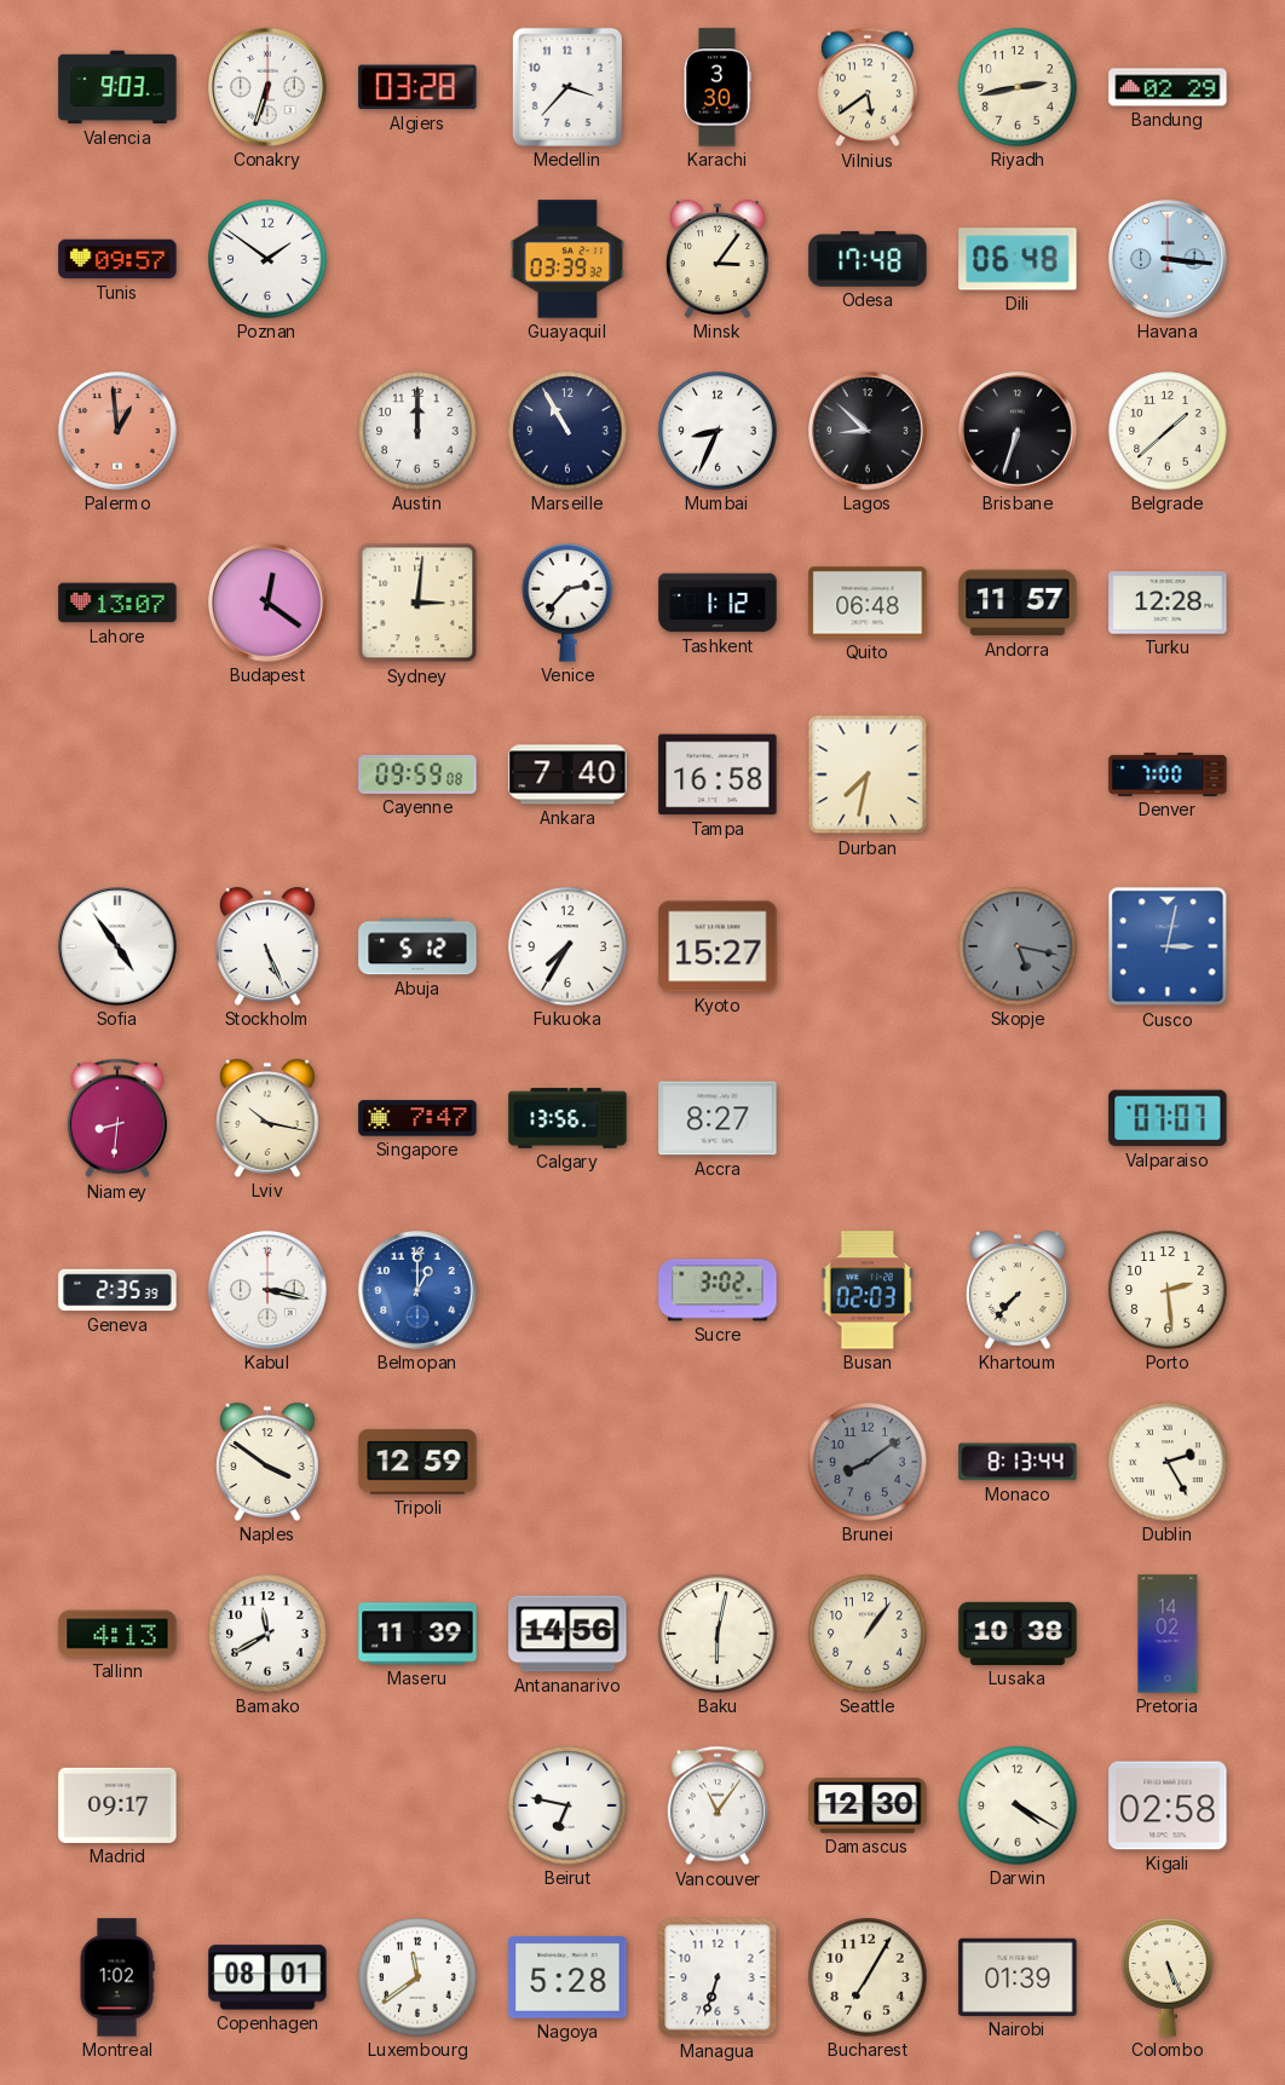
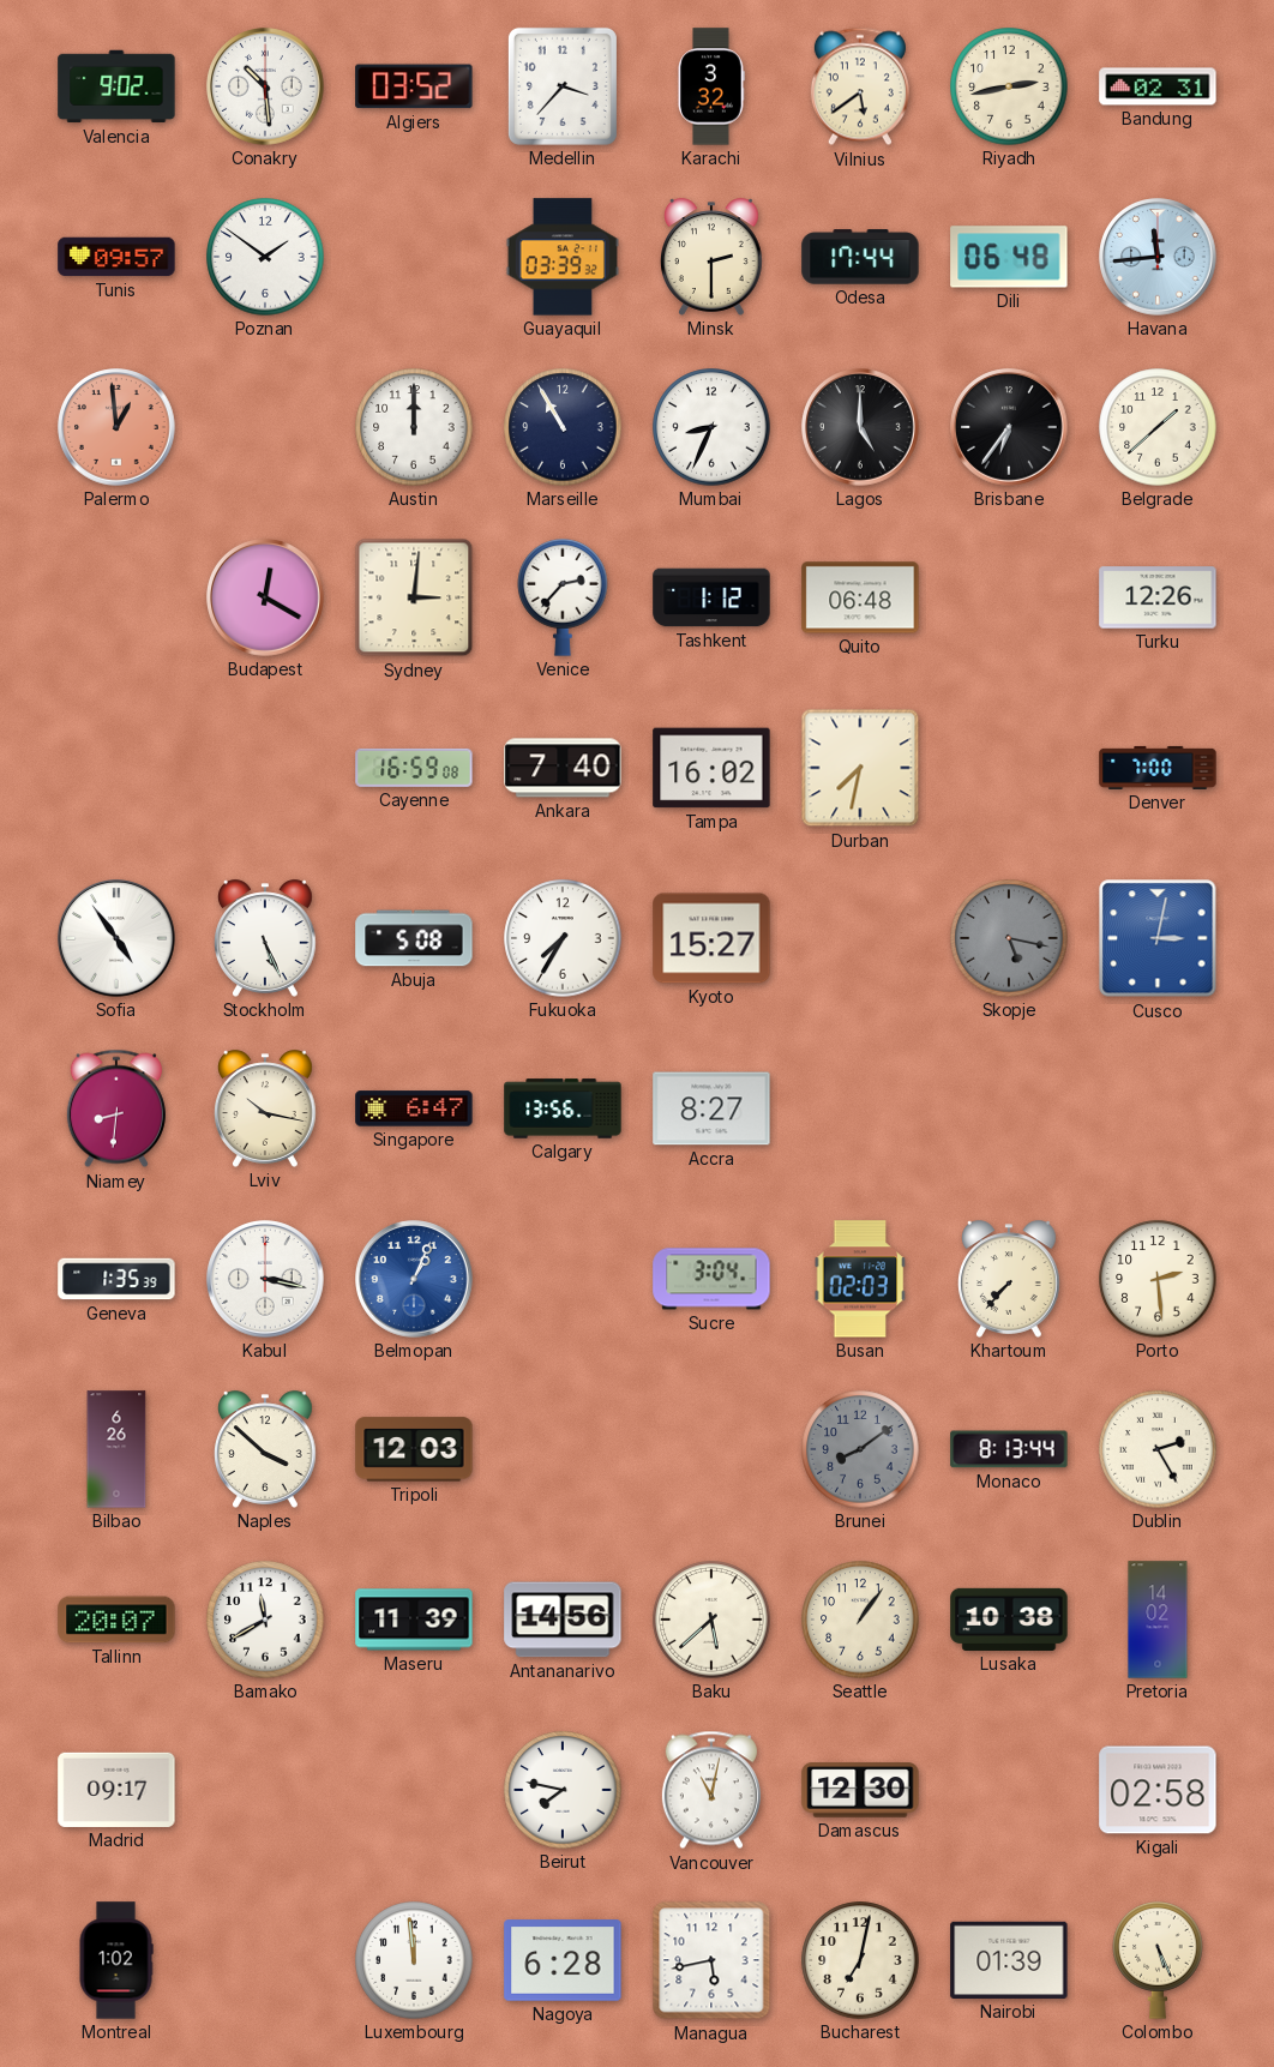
Valencia: 9:03 -> 9:02 (116, 86)
Conakry: 6:33 -> 10:29 (265, 86)
Algiers: 03:28 -> 03:52 (414, 86)
Karachi: 3:30 -> 3:32 (711, 86)
Bandung: 02:29 -> 02:31 (1158, 86)
Minsk: 3:06 -> 2:30 (713, 257)
Odesa: 17:48 -> 17:44 (860, 257)
Havana: 3:16 -> 11:44 (1158, 257)
Lagos: 8:52 -> 5:00 (860, 427)
Brisbane: 6:33 -> 6:36 (1009, 427)
Lahore: 13:07 -> none (117, 603)
Budapest: 12:21 -> 12:20 (265, 597)
Andorra: 11:57 -> none (1018, 603)
Turku: 12:28 -> 12:26 (1158, 597)
Cayenne: 09:59 -> 16:59 (414, 768)
Tampa: 16:58 -> 16:02 (711, 768)
Abuja: 5:12 -> 5:08 (414, 938)
Singapore: 7:47 -> 6:47 (414, 1108)
Valparaiso: 07:07 -> none (1168, 1118)
Geneva: 2:35 -> 1:35 (116, 1279)
Belmopan: 1:00 -> 1:04 (414, 1279)
Sucre: 3:02 -> 3:04 (711, 1279)
Bilbao: none -> 6:26 (116, 1449)
Naples: 3:51 -> 3:52 (266, 1449)
Tripoli: 12:59 -> 12:03 (414, 1449)
Tallinn: 4:13 -> 20:07 (116, 1620)
Baku: 6:02 -> 5:38 (711, 1620)
Beirut: 6:47 -> 7:47 (563, 1790)
Vancouver: 11:06 -> 11:02 (711, 1790)
Darwin: 4:20 -> none (1018, 1805)
Copenhagen: 08:01 -> none (267, 1977)
Luxembourg: 11:39 -> 11:59 (414, 1960)
Nagoya: 5:28 -> 6:28 (563, 1960)
Managua: 6:33 -> 5:43 (711, 1960)
Bucharest: 7:05 -> 7:02 (860, 1960)
